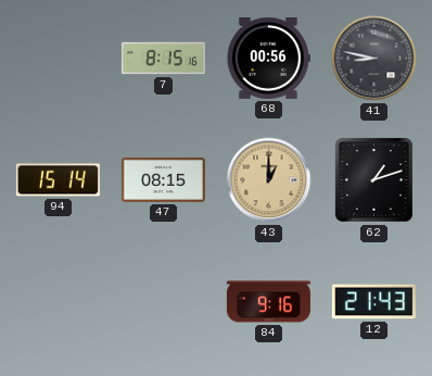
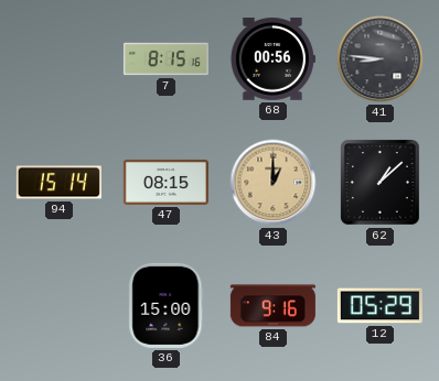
41: 8:47 -> 8:46 (381, 59)
62: 1:12 -> 1:08 (379, 182)
36: none -> 15:00 (167, 305)
12: 21:43 -> 05:29 (379, 306)
